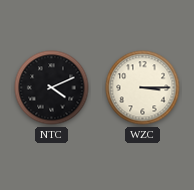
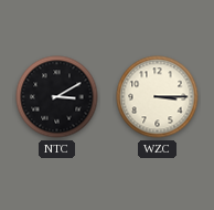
NTC: 4:11 -> 3:10 (57, 97)
